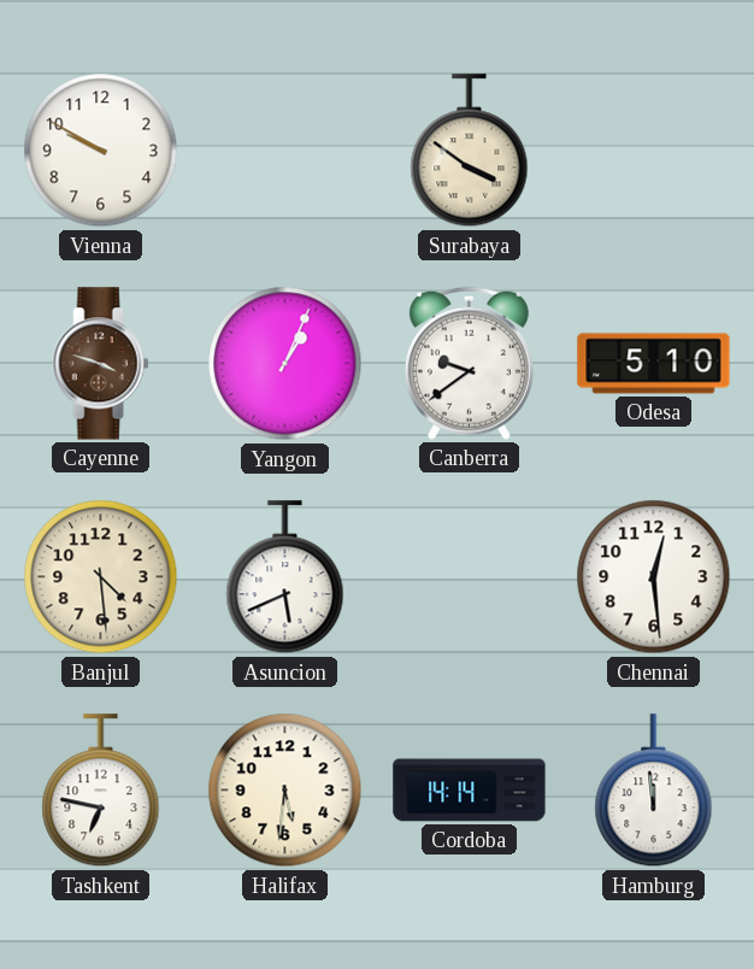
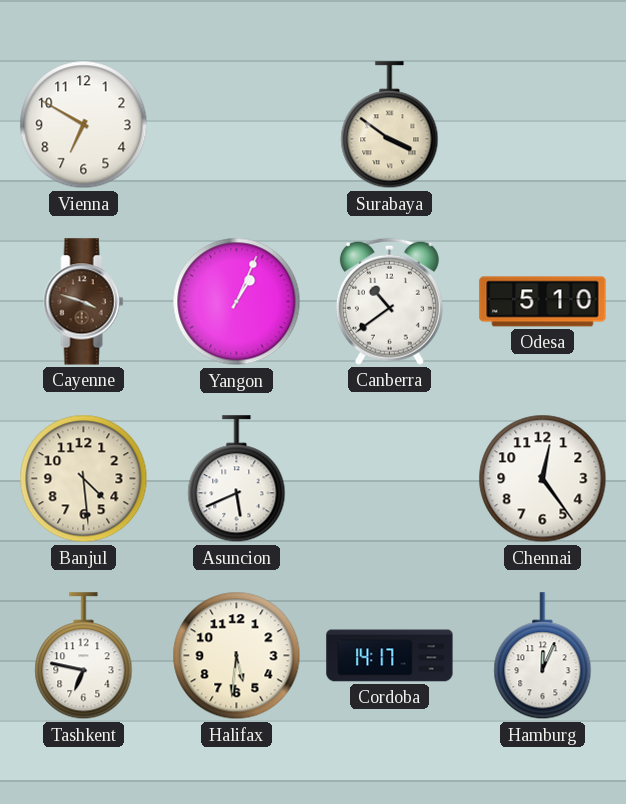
Vienna: 9:50 -> 6:50 (84, 125)
Canberra: 9:39 -> 10:39 (389, 301)
Chennai: 12:29 -> 12:24 (543, 479)
Cordoba: 14:14 -> 14:17 (390, 656)
Hamburg: 11:59 -> 12:04 (543, 656)
